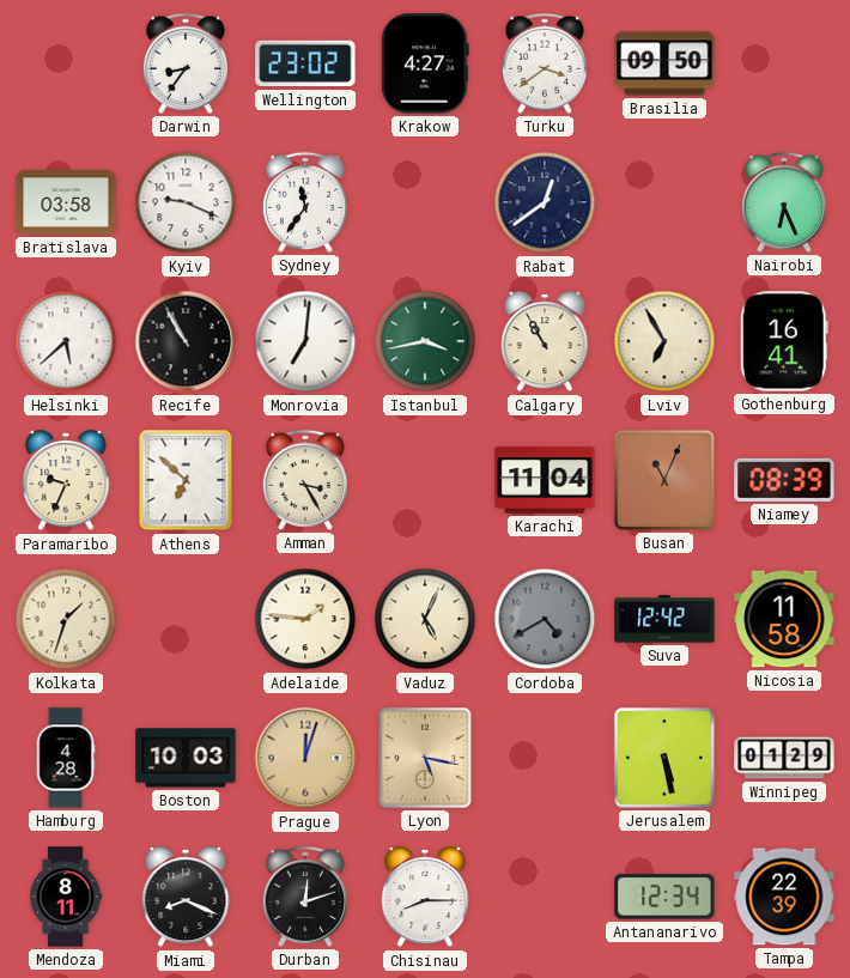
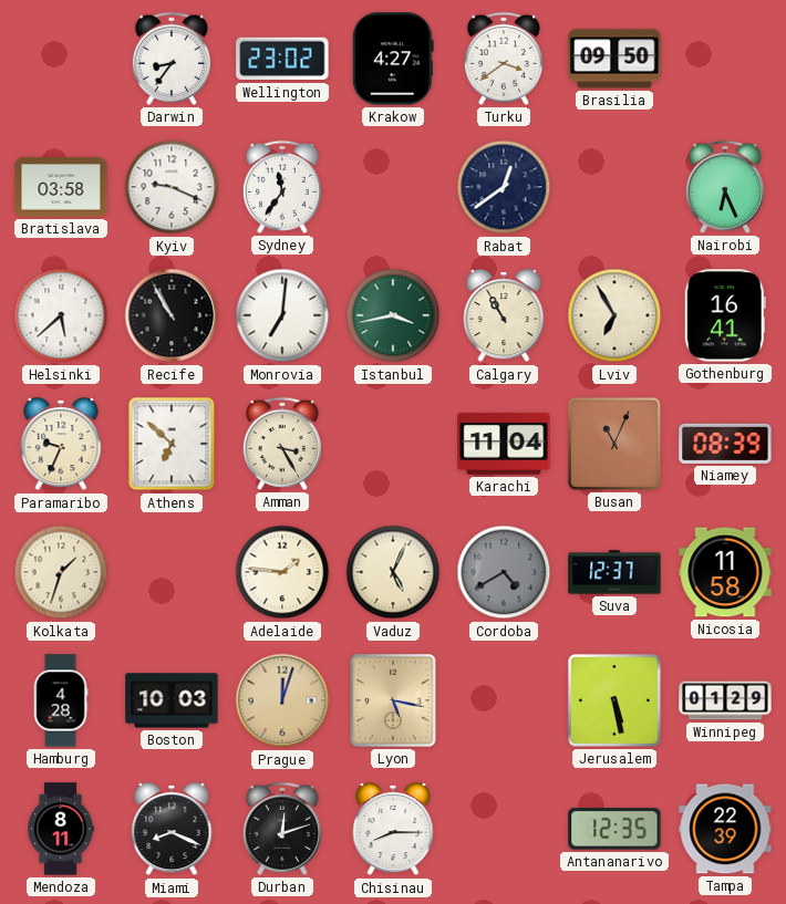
Suva: 12:42 -> 12:37 (614, 572)
Antananarivo: 12:34 -> 12:35 (614, 829)
